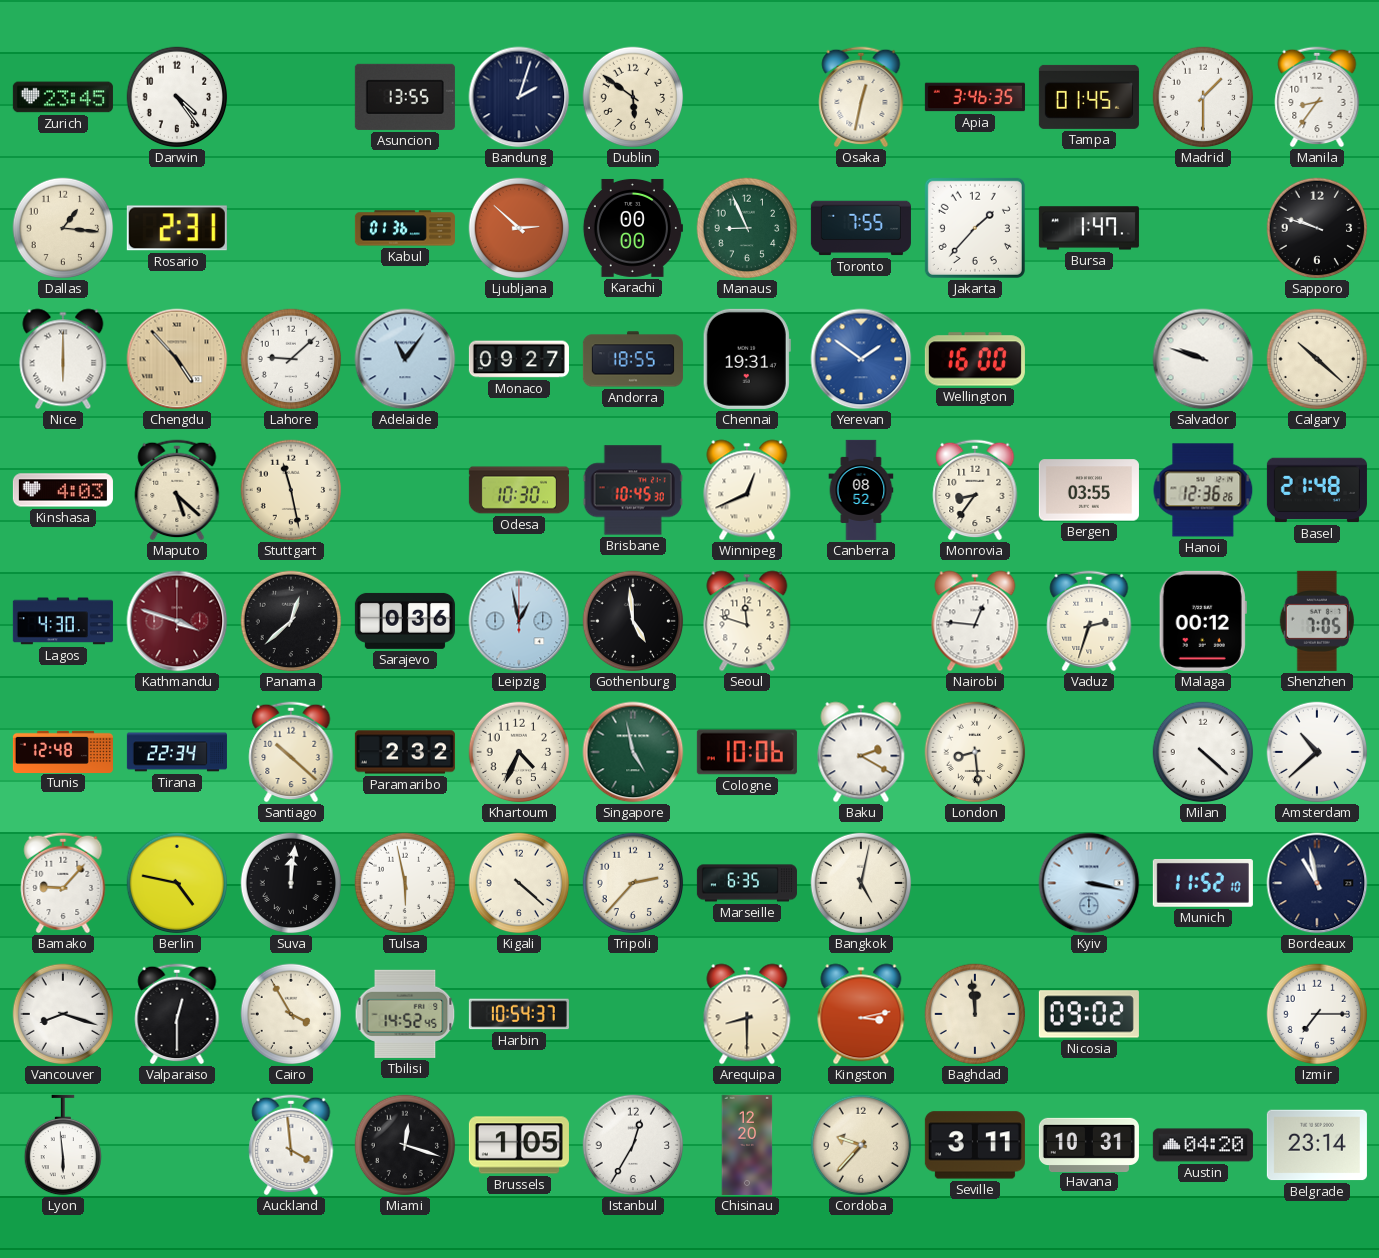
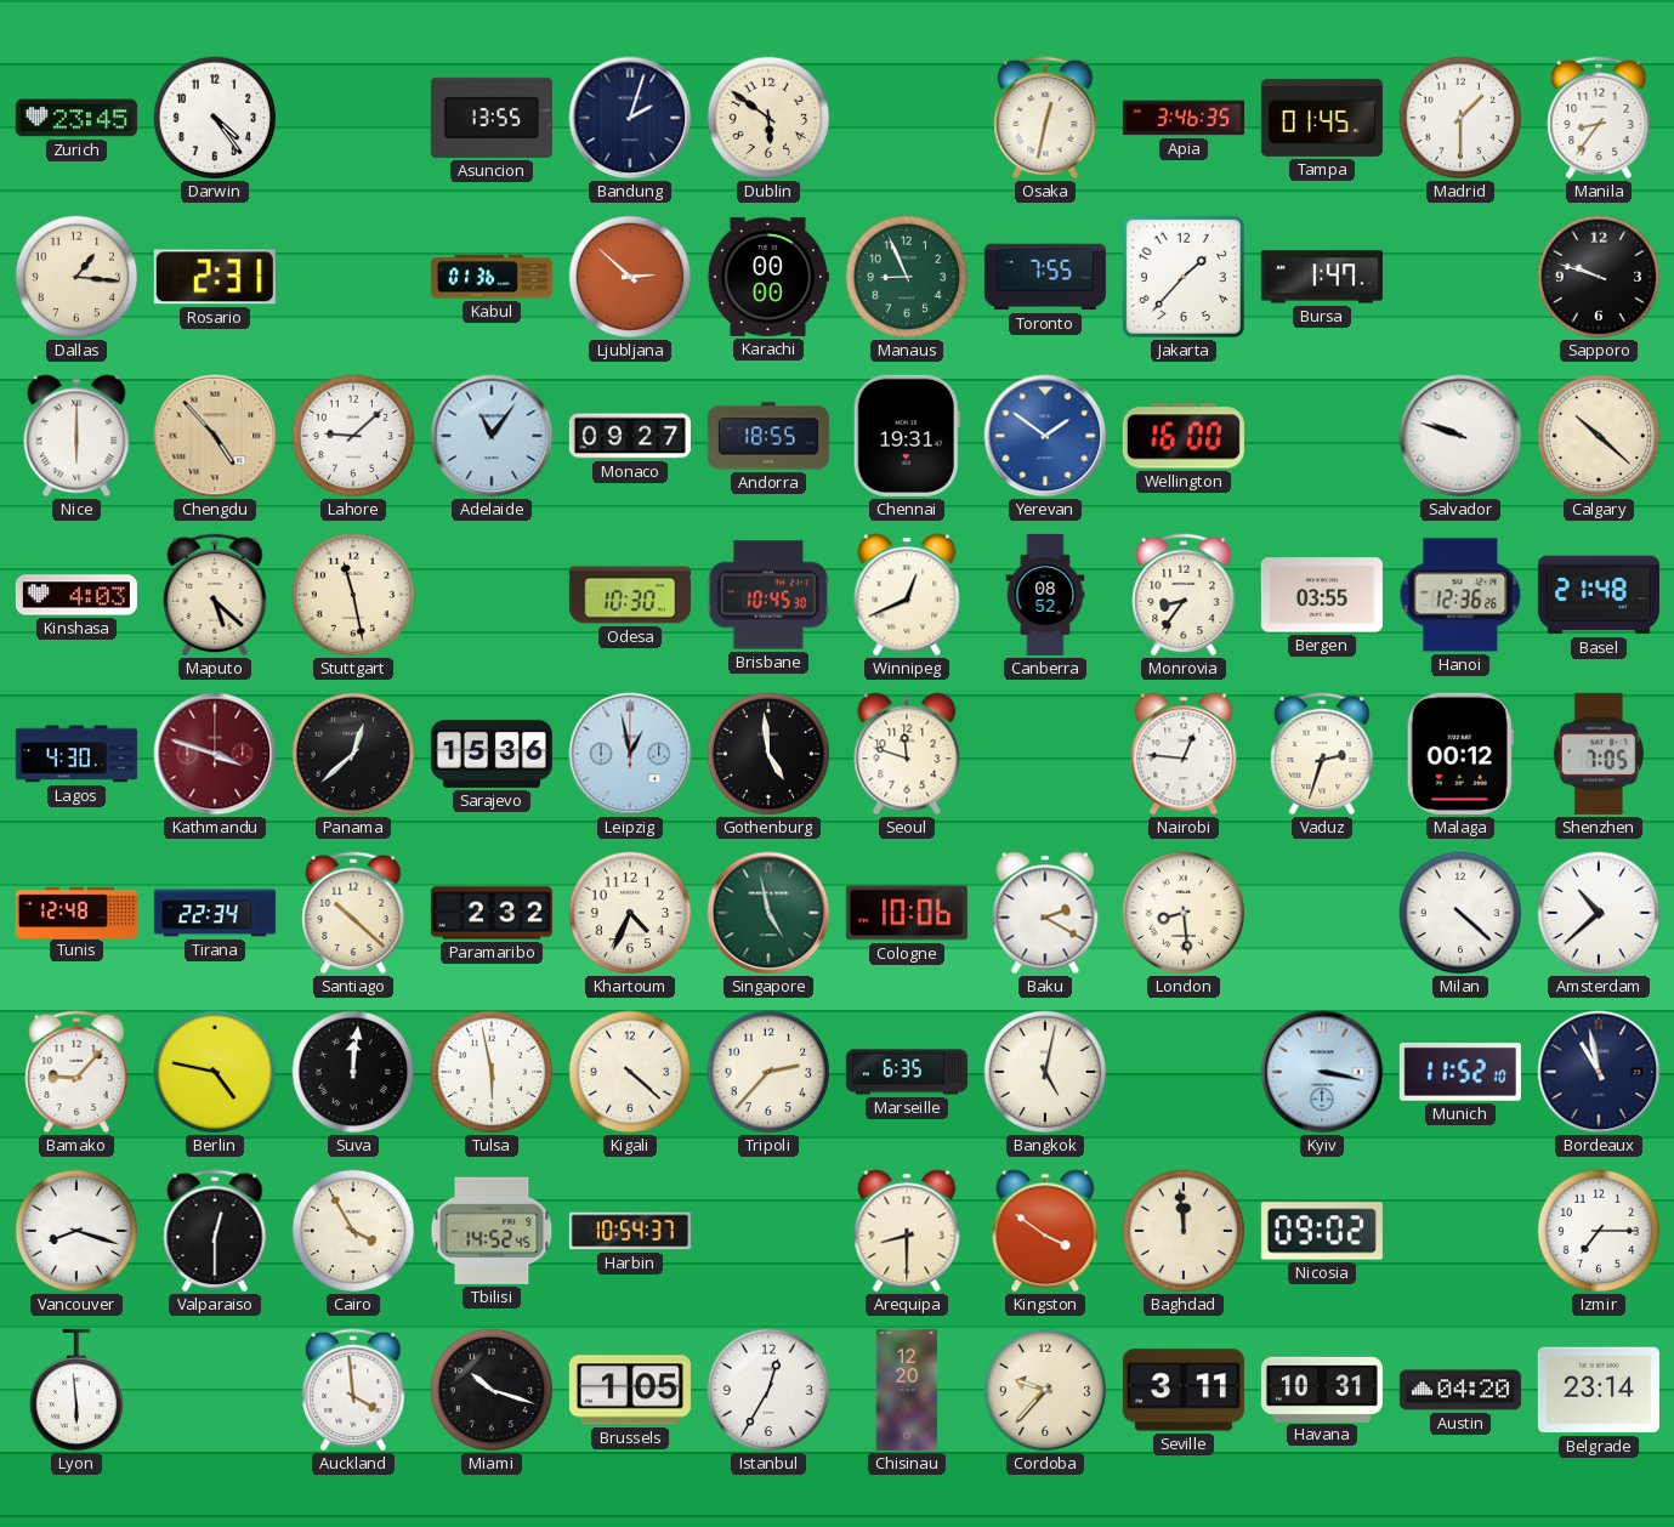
Sarajevo: 0:36 -> 15:36 (492, 754)
Kingston: 3:13 -> 3:51 (1045, 1231)
Miami: 12:18 -> 10:18 (492, 1390)
